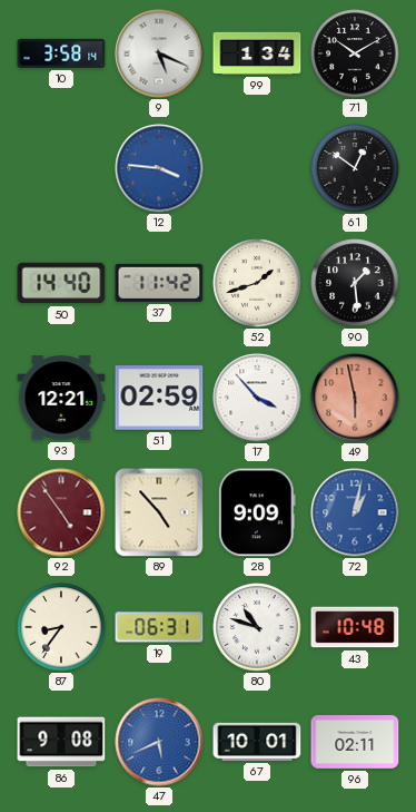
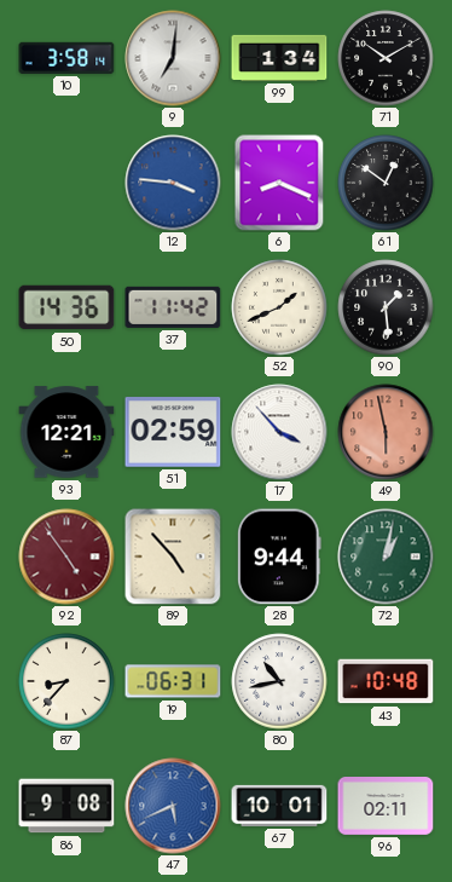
9: 5:19 -> 7:01 (173, 58)
6: none -> 8:19 (279, 183)
50: 14:40 -> 14:36 (66, 307)
52: 1:42 -> 1:41 (279, 307)
28: 9:09 -> 9:44 (279, 557)
72 dial: blue -> green (386, 557)
87: 8:36 -> 8:37 (66, 681)
80: 10:48 -> 10:43 (279, 681)
